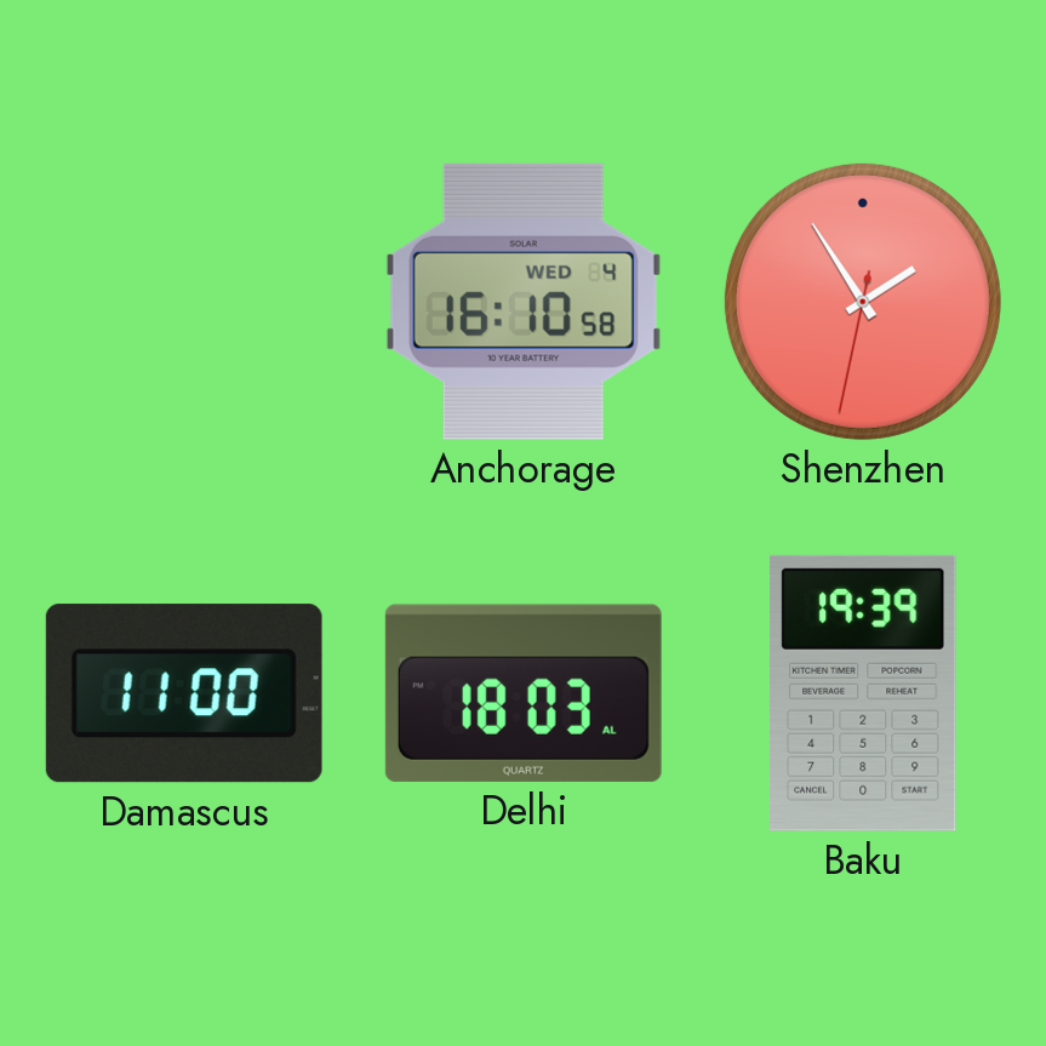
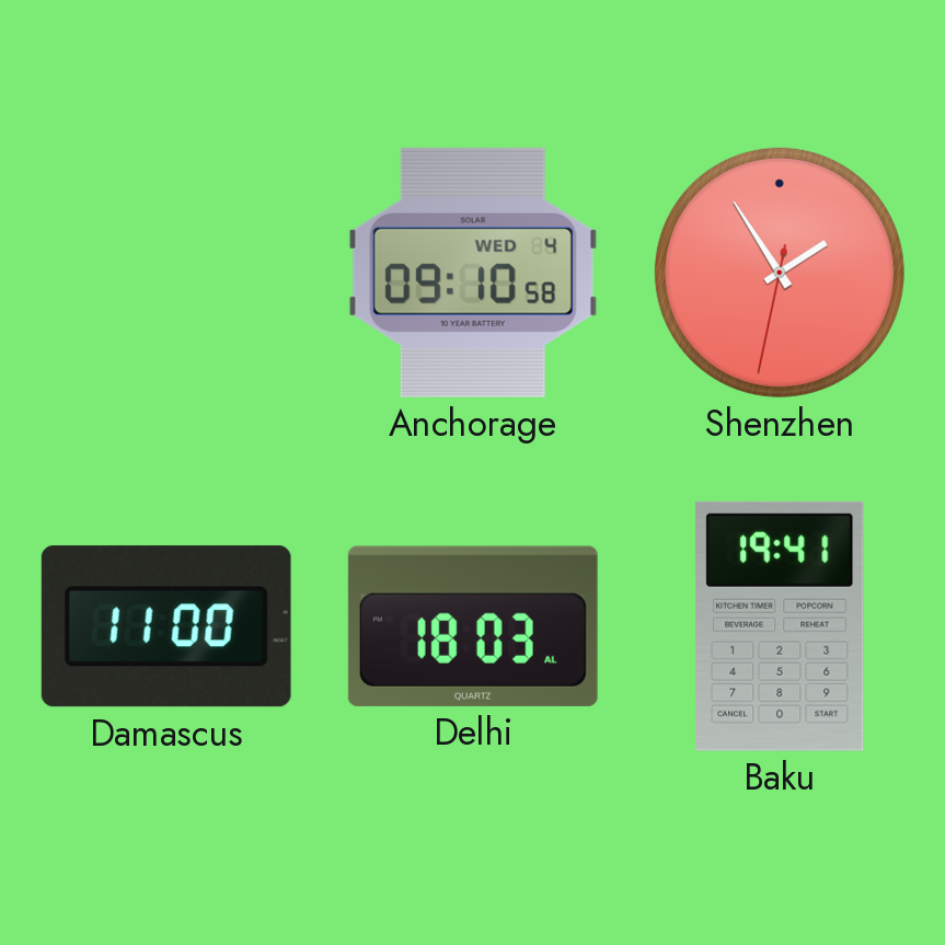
Anchorage: 16:10 -> 09:10 (473, 273)
Baku: 19:39 -> 19:41 (781, 626)
